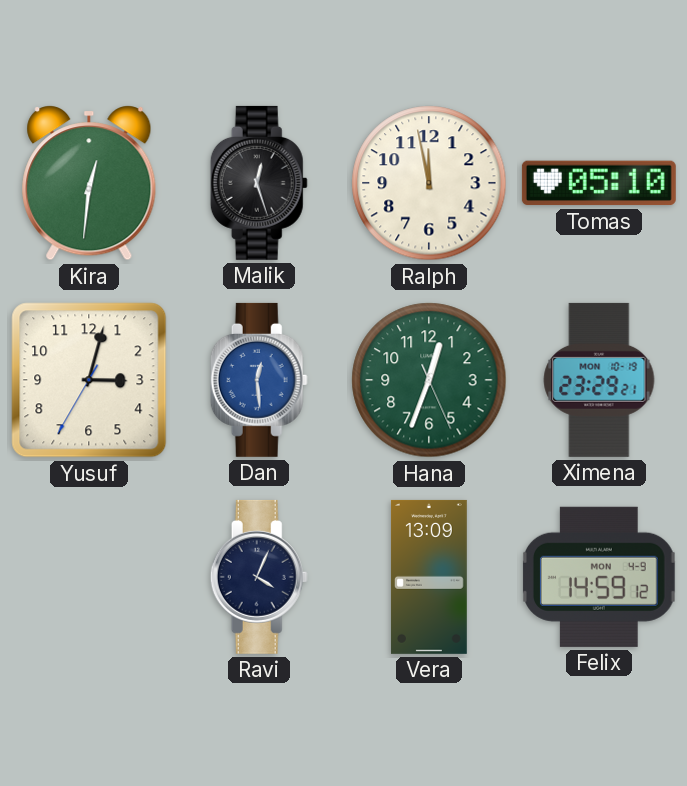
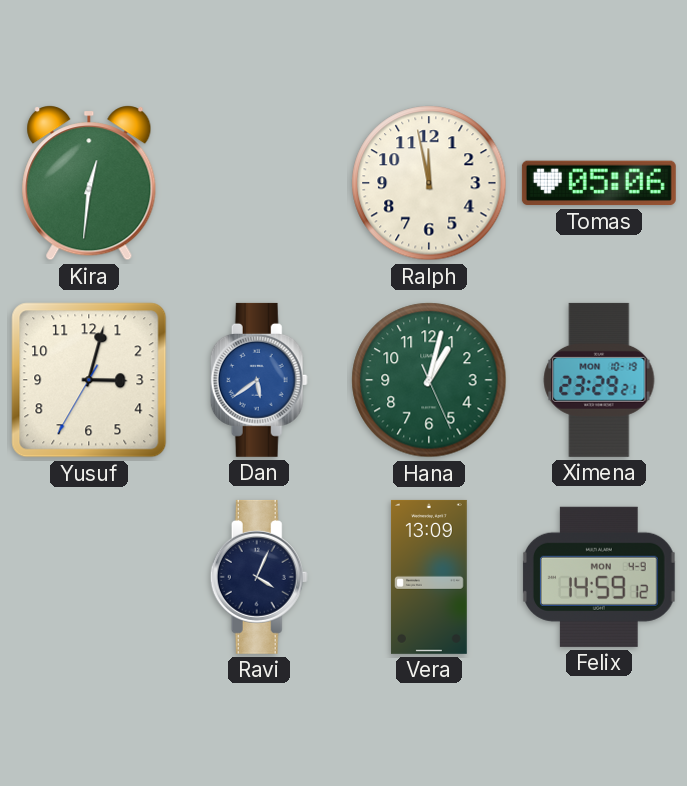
Malik: 12:27 -> none (259, 183)
Tomas: 05:10 -> 05:06 (599, 183)
Dan: 12:29 -> 5:39 (259, 380)
Hana: 12:33 -> 1:02 (429, 380)
